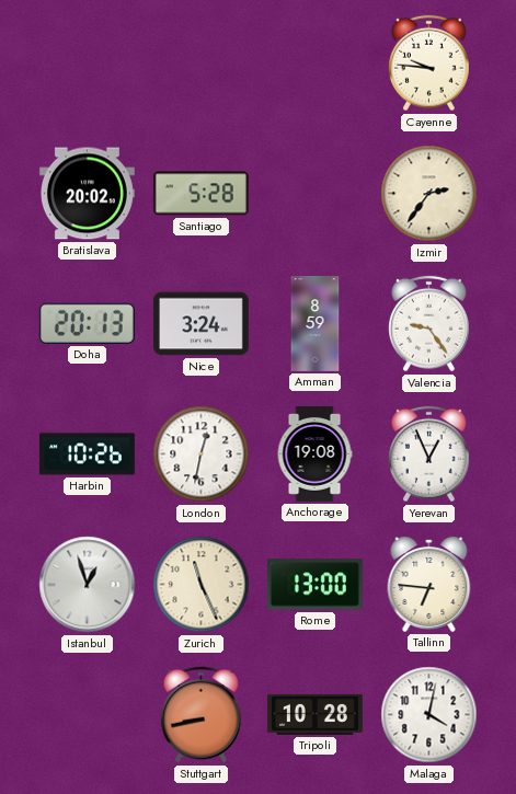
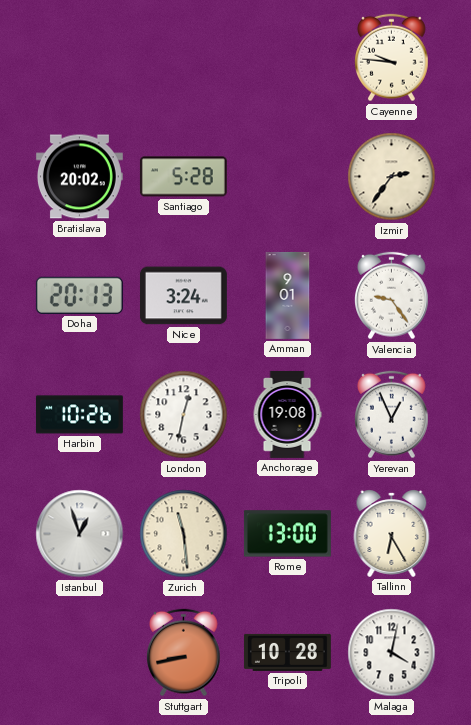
Amman: 8:59 -> 9:01 (288, 296)
Zurich: 11:26 -> 11:29 (184, 534)
Tallinn: 6:46 -> 6:25 (392, 533)
